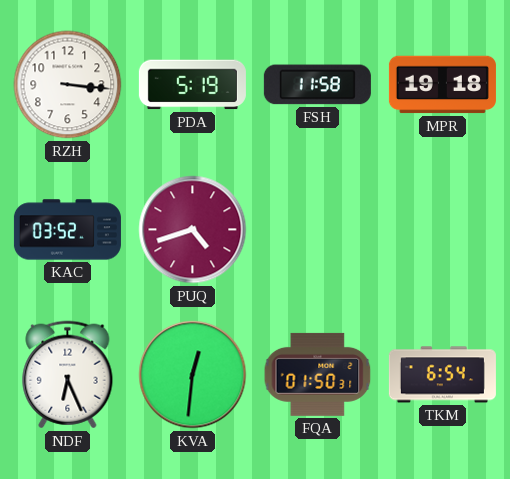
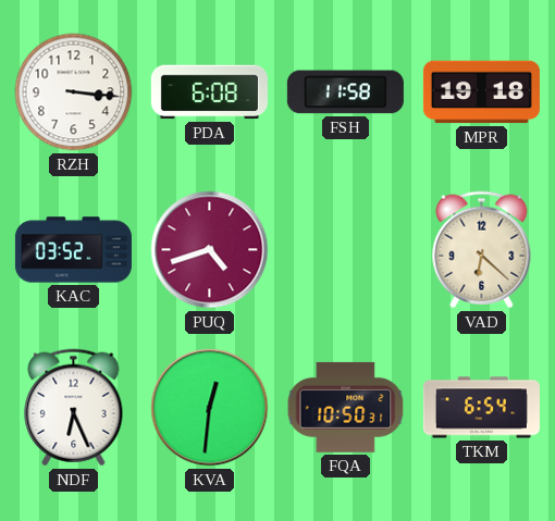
PDA: 5:19 -> 6:08 (209, 92)
VAD: none -> 6:22 (482, 250)
FQA: 01:50 -> 10:50 (346, 407)
